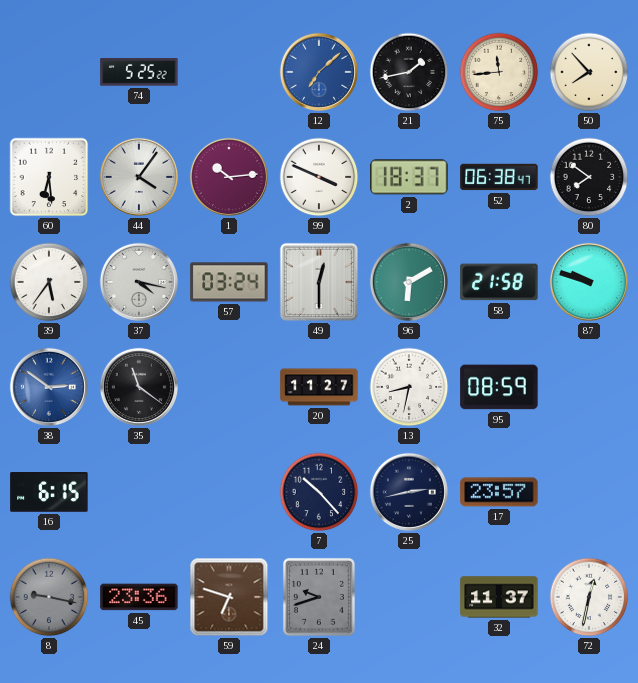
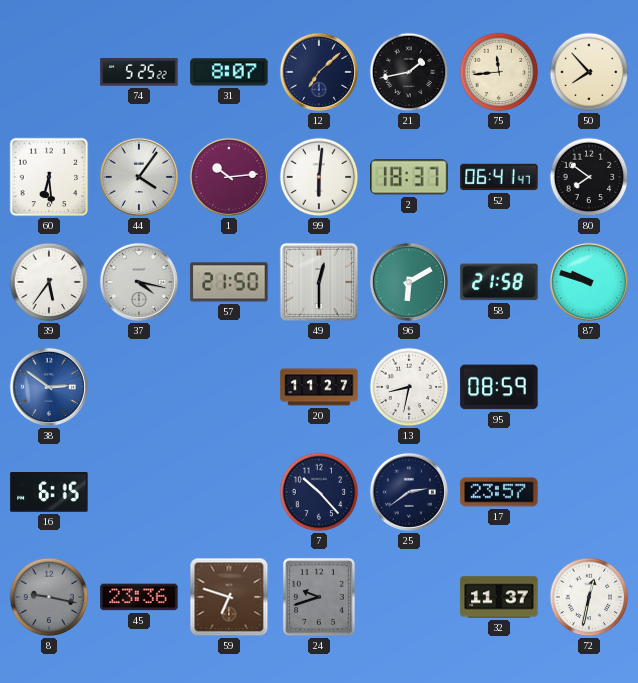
31: none -> 8:07 (229, 72)
12 dial: blue -> navy (319, 72)
99: 3:49 -> 6:01 (319, 177)
52: 06:38 -> 06:41 (499, 177)
57: 03:24 -> 21:50 (229, 282)
35: 11:21 -> none (139, 387)
25: 2:43 -> 2:39 (409, 492)
